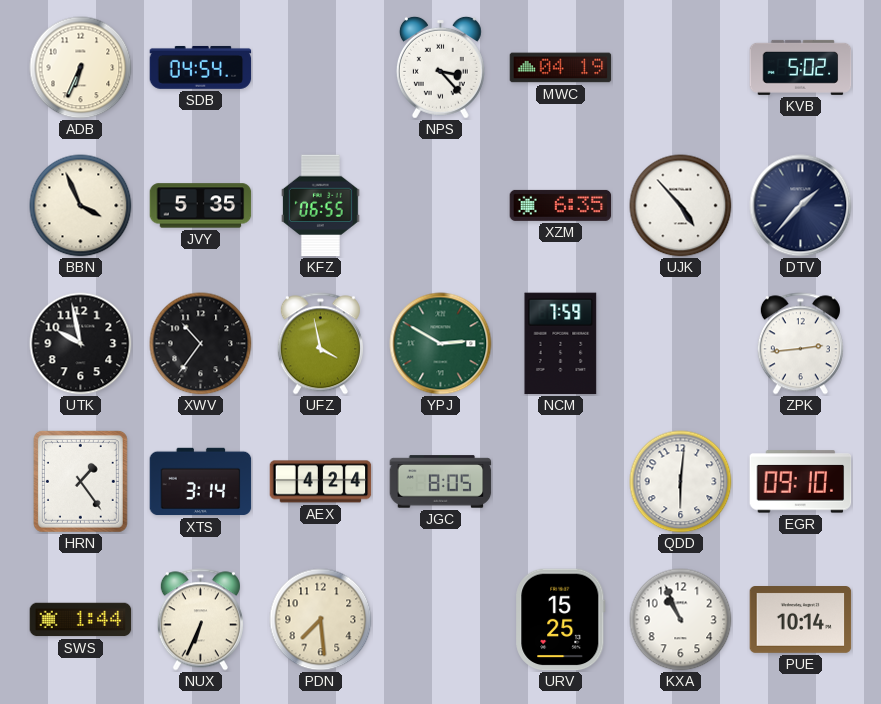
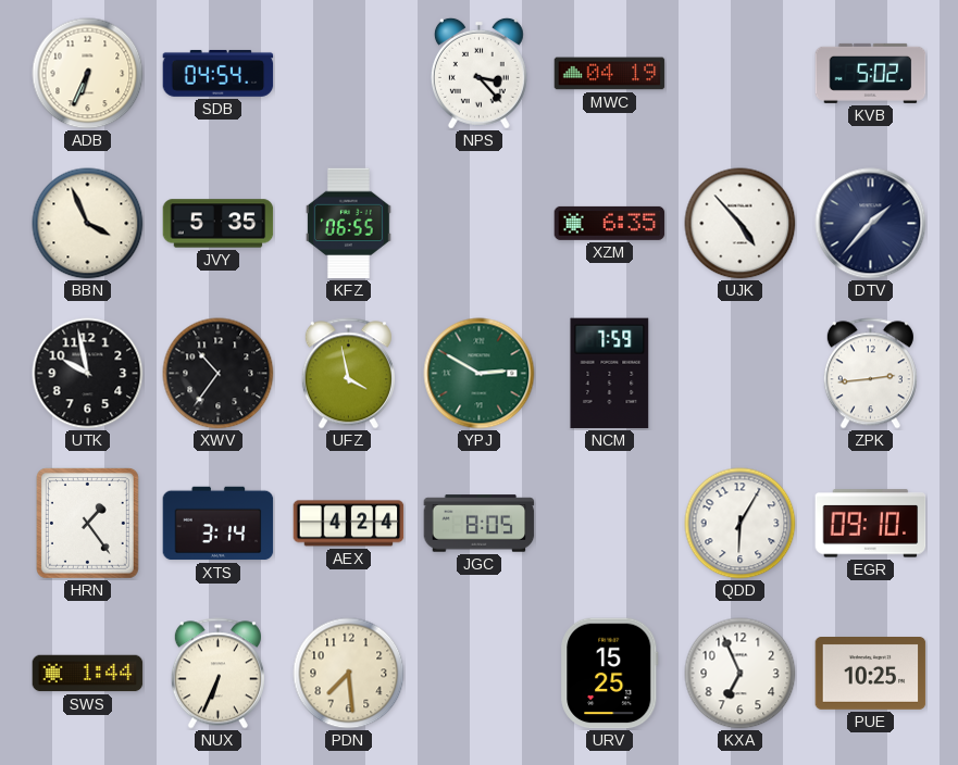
QDD: 6:01 -> 6:05 (741, 524)
KXA: 10:56 -> 6:56 (741, 674)
PUE: 10:14 -> 10:25 (871, 674)
